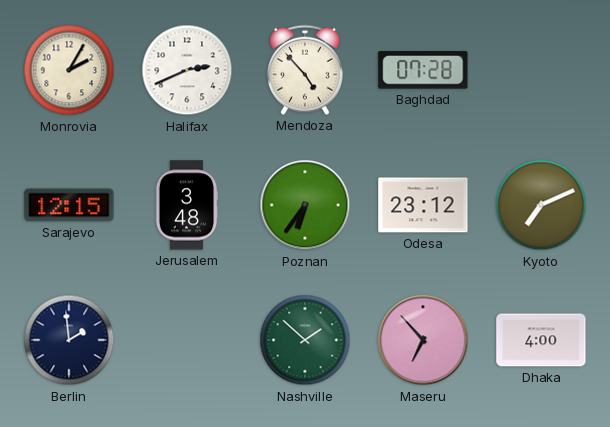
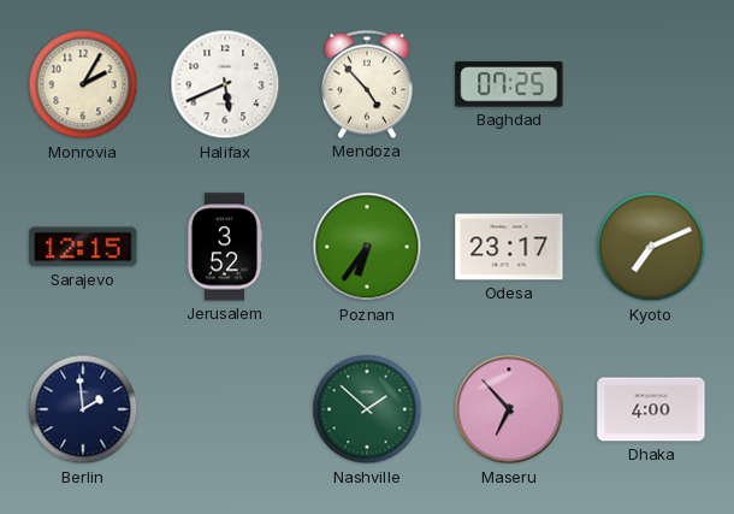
Halifax: 2:41 -> 5:41 (225, 84)
Baghdad: 07:28 -> 07:25 (509, 84)
Jerusalem: 3:48 -> 3:52 (225, 247)
Odesa: 23:12 -> 23:17 (509, 247)
